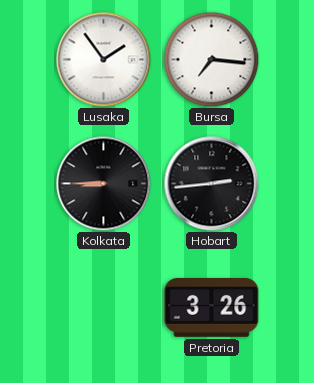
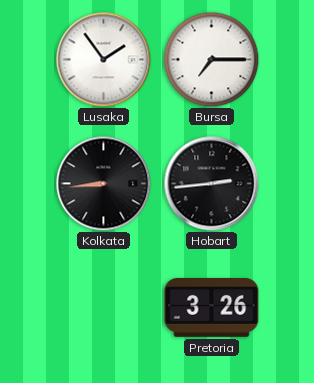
Bursa: 7:16 -> 7:15 (211, 59)
Kolkata: 8:45 -> 8:44 (103, 183)
